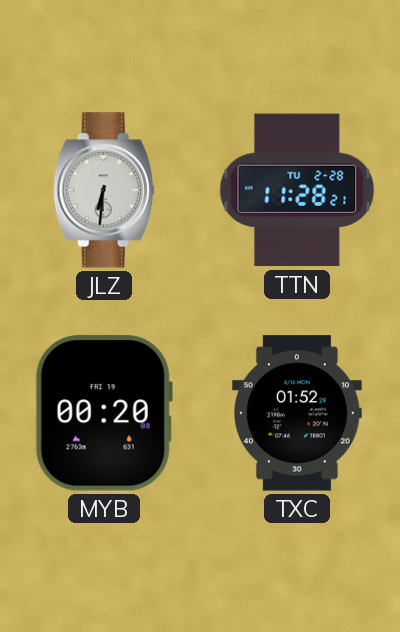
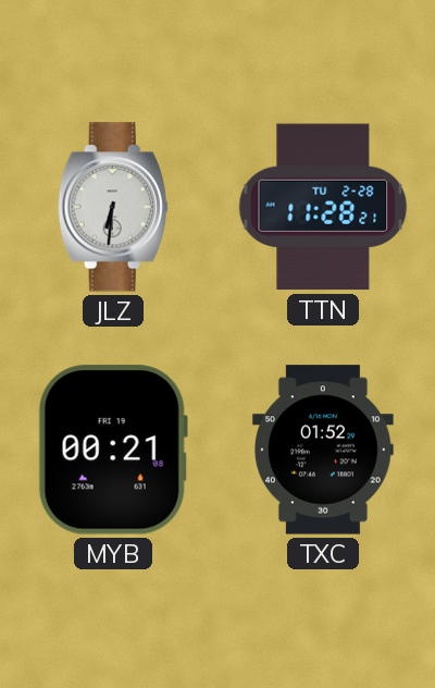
MYB: 00:20 -> 00:21 (113, 450)
